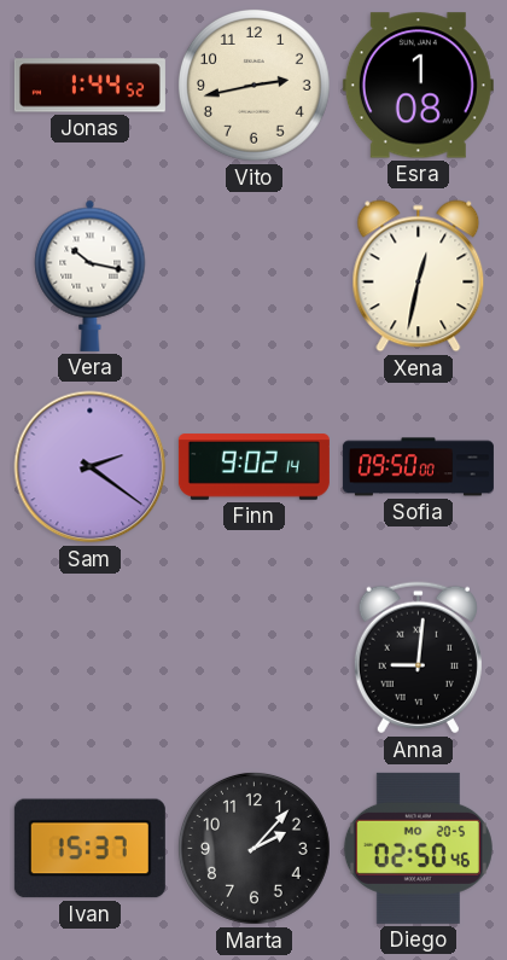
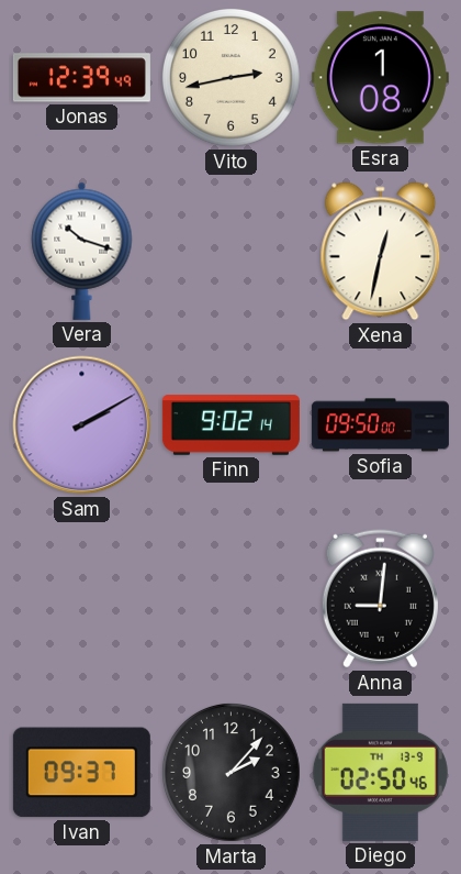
Jonas: 1:44 -> 12:39 (81, 78)
Vera: 10:17 -> 10:18 (82, 251)
Sam: 2:21 -> 2:10 (82, 425)
Ivan: 15:37 -> 09:37 (81, 773)
Diego date: MO 20-5 -> TH 13-9 (380, 772)
